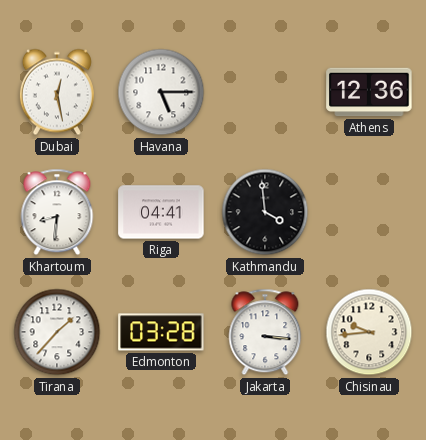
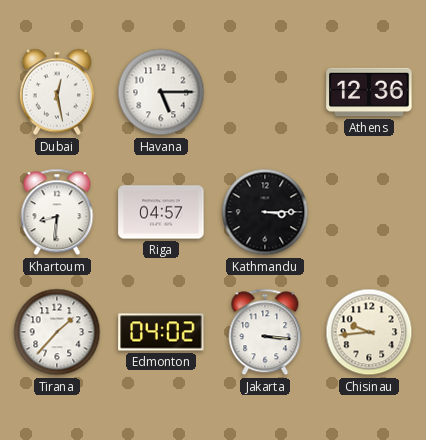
Riga: 04:41 -> 04:57 (161, 212)
Kathmandu: 3:59 -> 3:15 (265, 212)
Edmonton: 03:28 -> 04:02 (161, 332)
